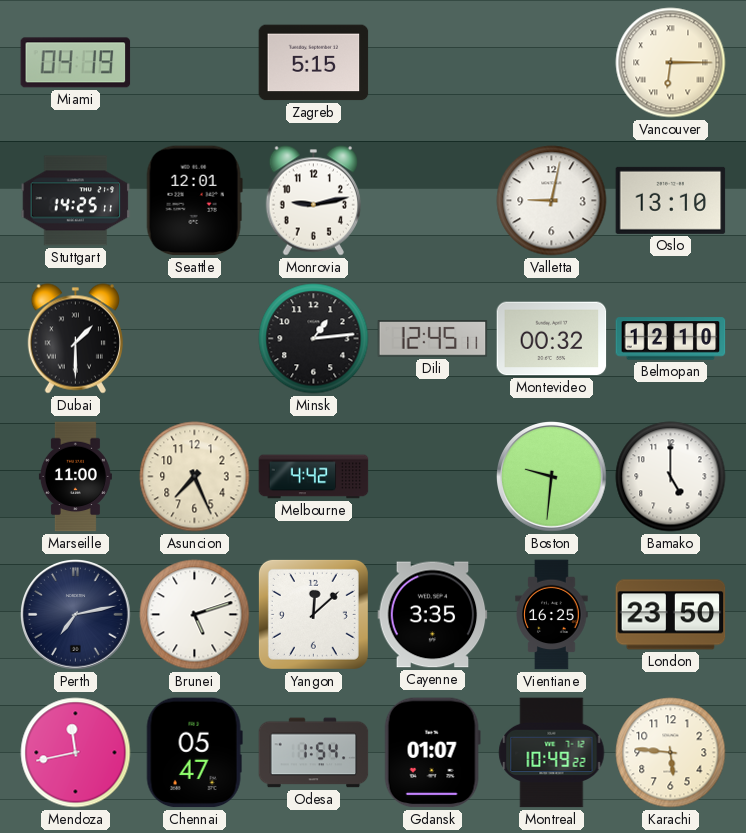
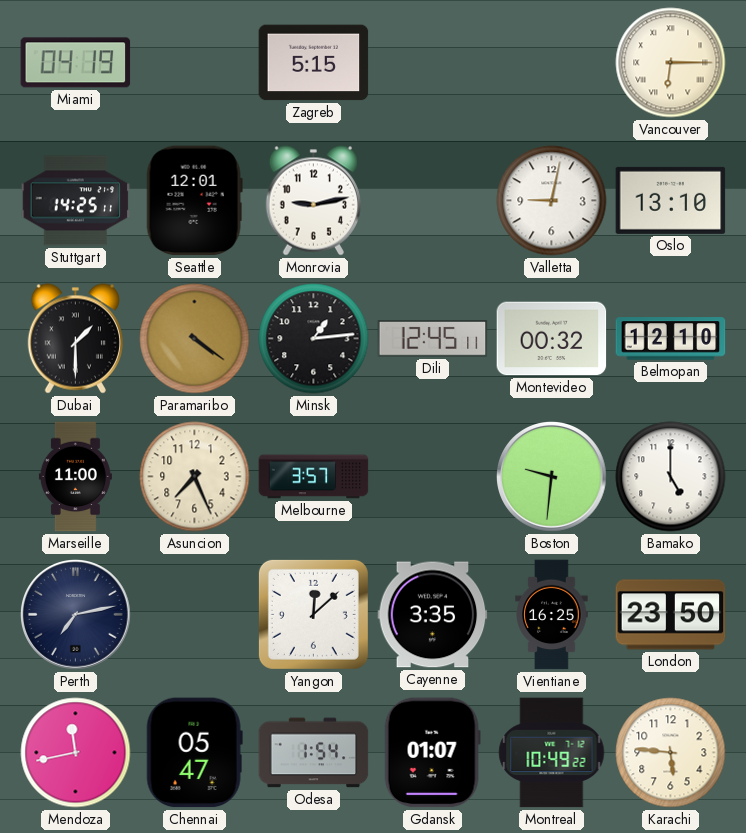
Paramaribo: none -> 4:21 (195, 339)
Melbourne: 4:42 -> 3:57 (314, 477)
Brunei: 5:12 -> none (195, 615)
